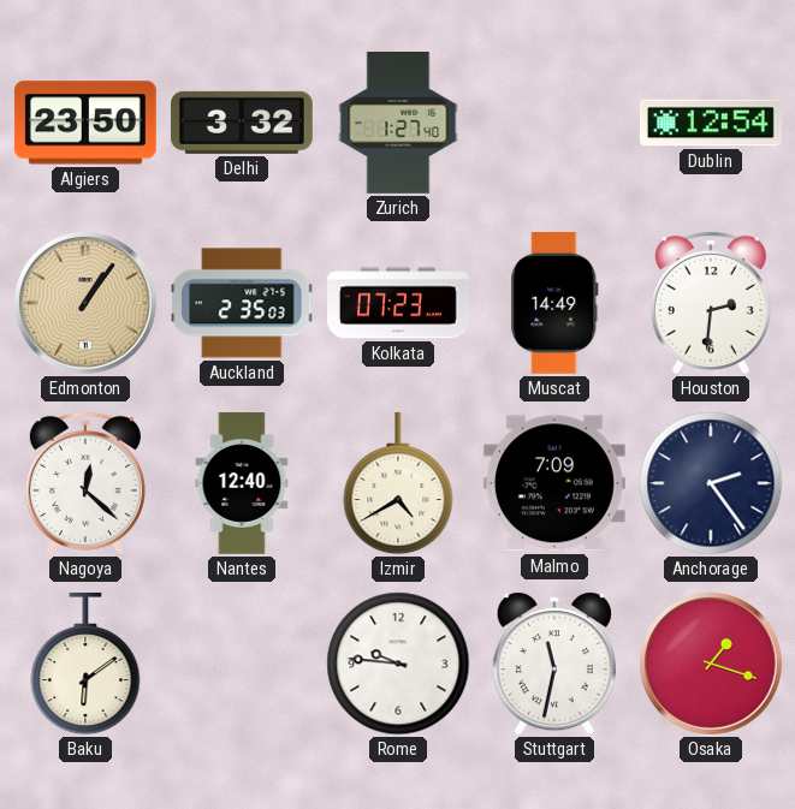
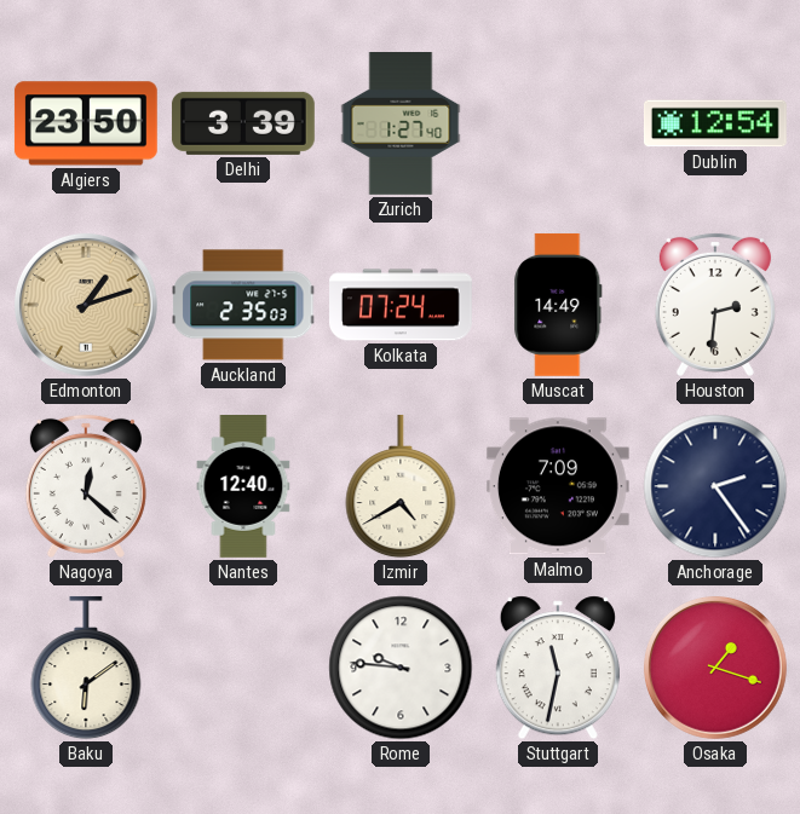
Delhi: 3:32 -> 3:39 (243, 123)
Edmonton: 1:06 -> 1:12 (86, 305)
Kolkata: 07:23 -> 07:24 (402, 305)
